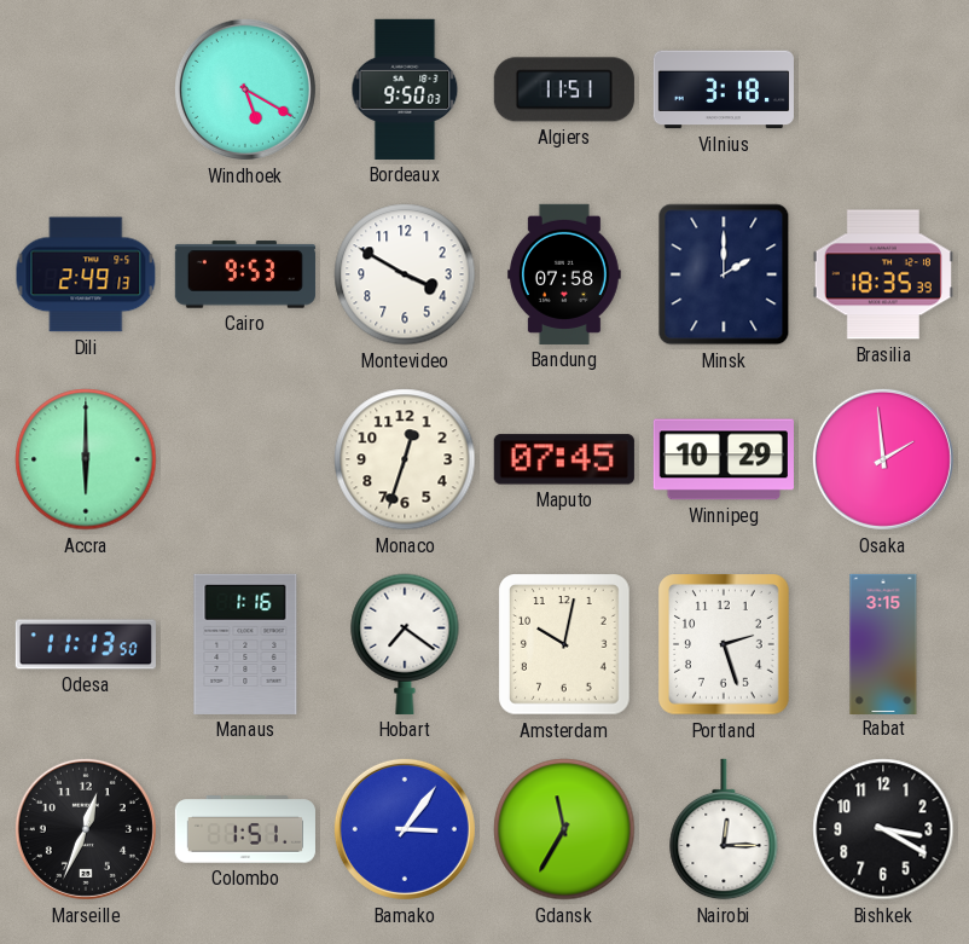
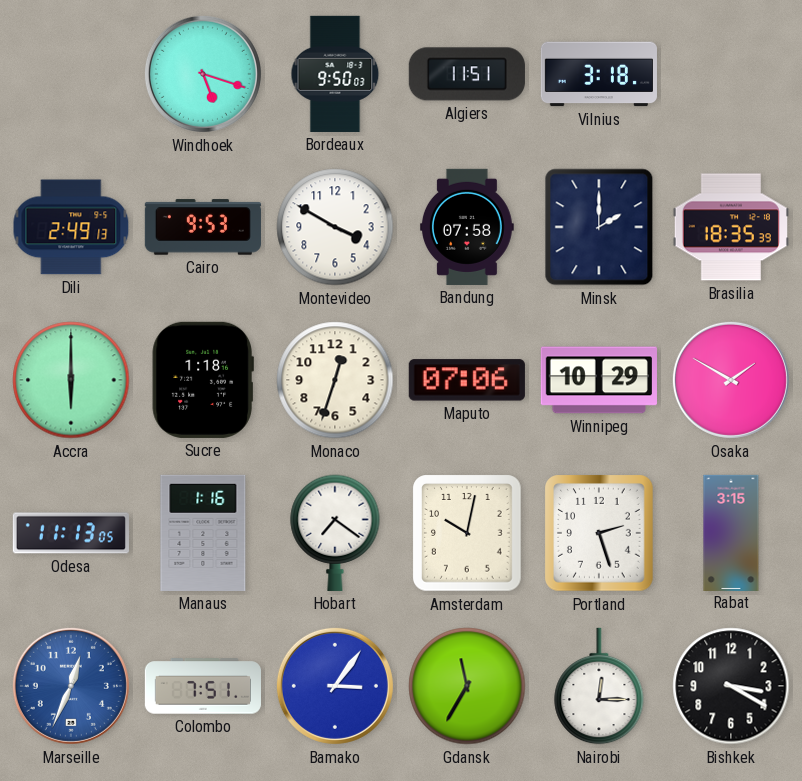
Windhoek: 5:20 -> 5:18 (203, 74)
Sucre: none -> 1:18 (203, 380)
Maputo: 07:45 -> 07:06 (467, 380)
Osaka: 1:59 -> 1:50 (731, 380)
Odesa: 11:13:50 -> 11:13:05 (71, 533)
Marseille dial: black -> blue (71, 686)
Colombo: 1:51 -> 7:51 (203, 686)
